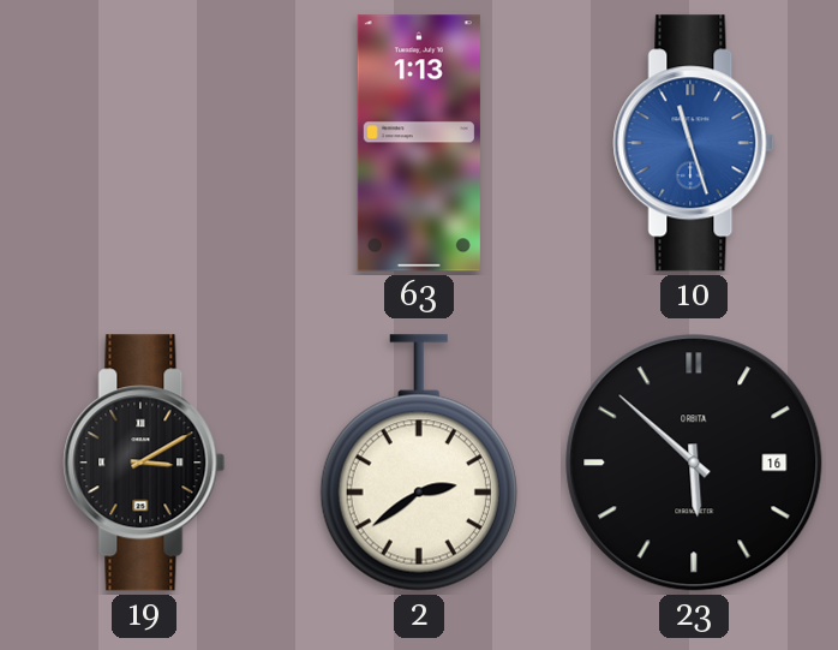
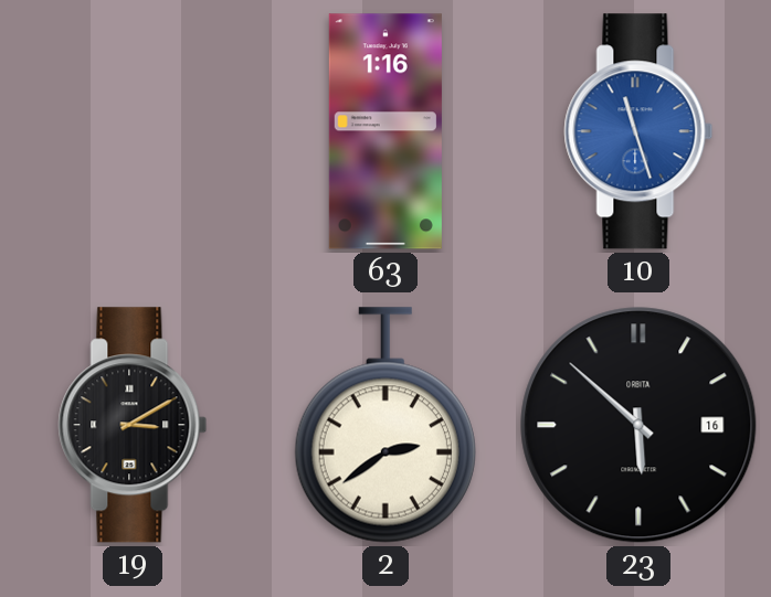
63: 1:13 -> 1:16 (385, 131)
